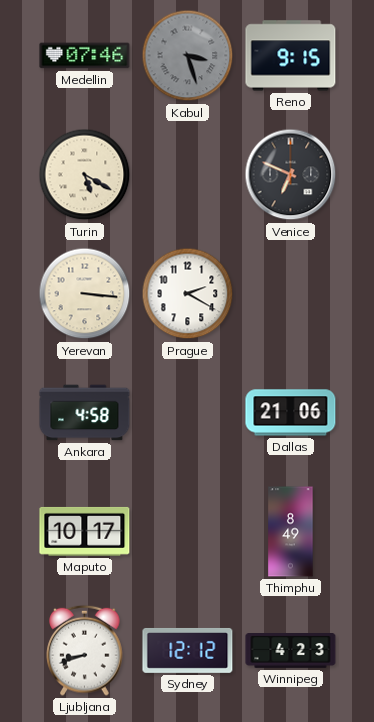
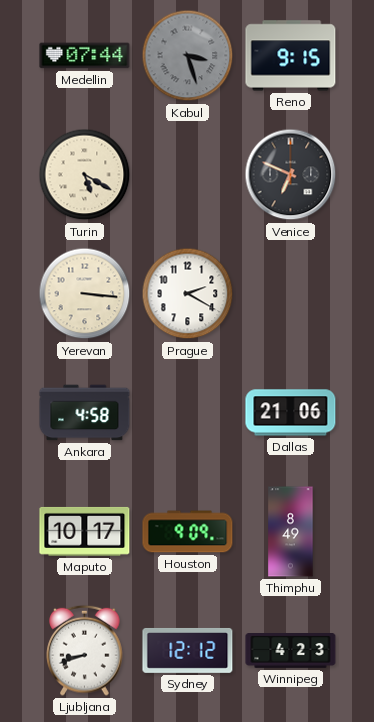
Medellin: 07:46 -> 07:44 (85, 56)
Houston: none -> 9:09 (188, 532)
